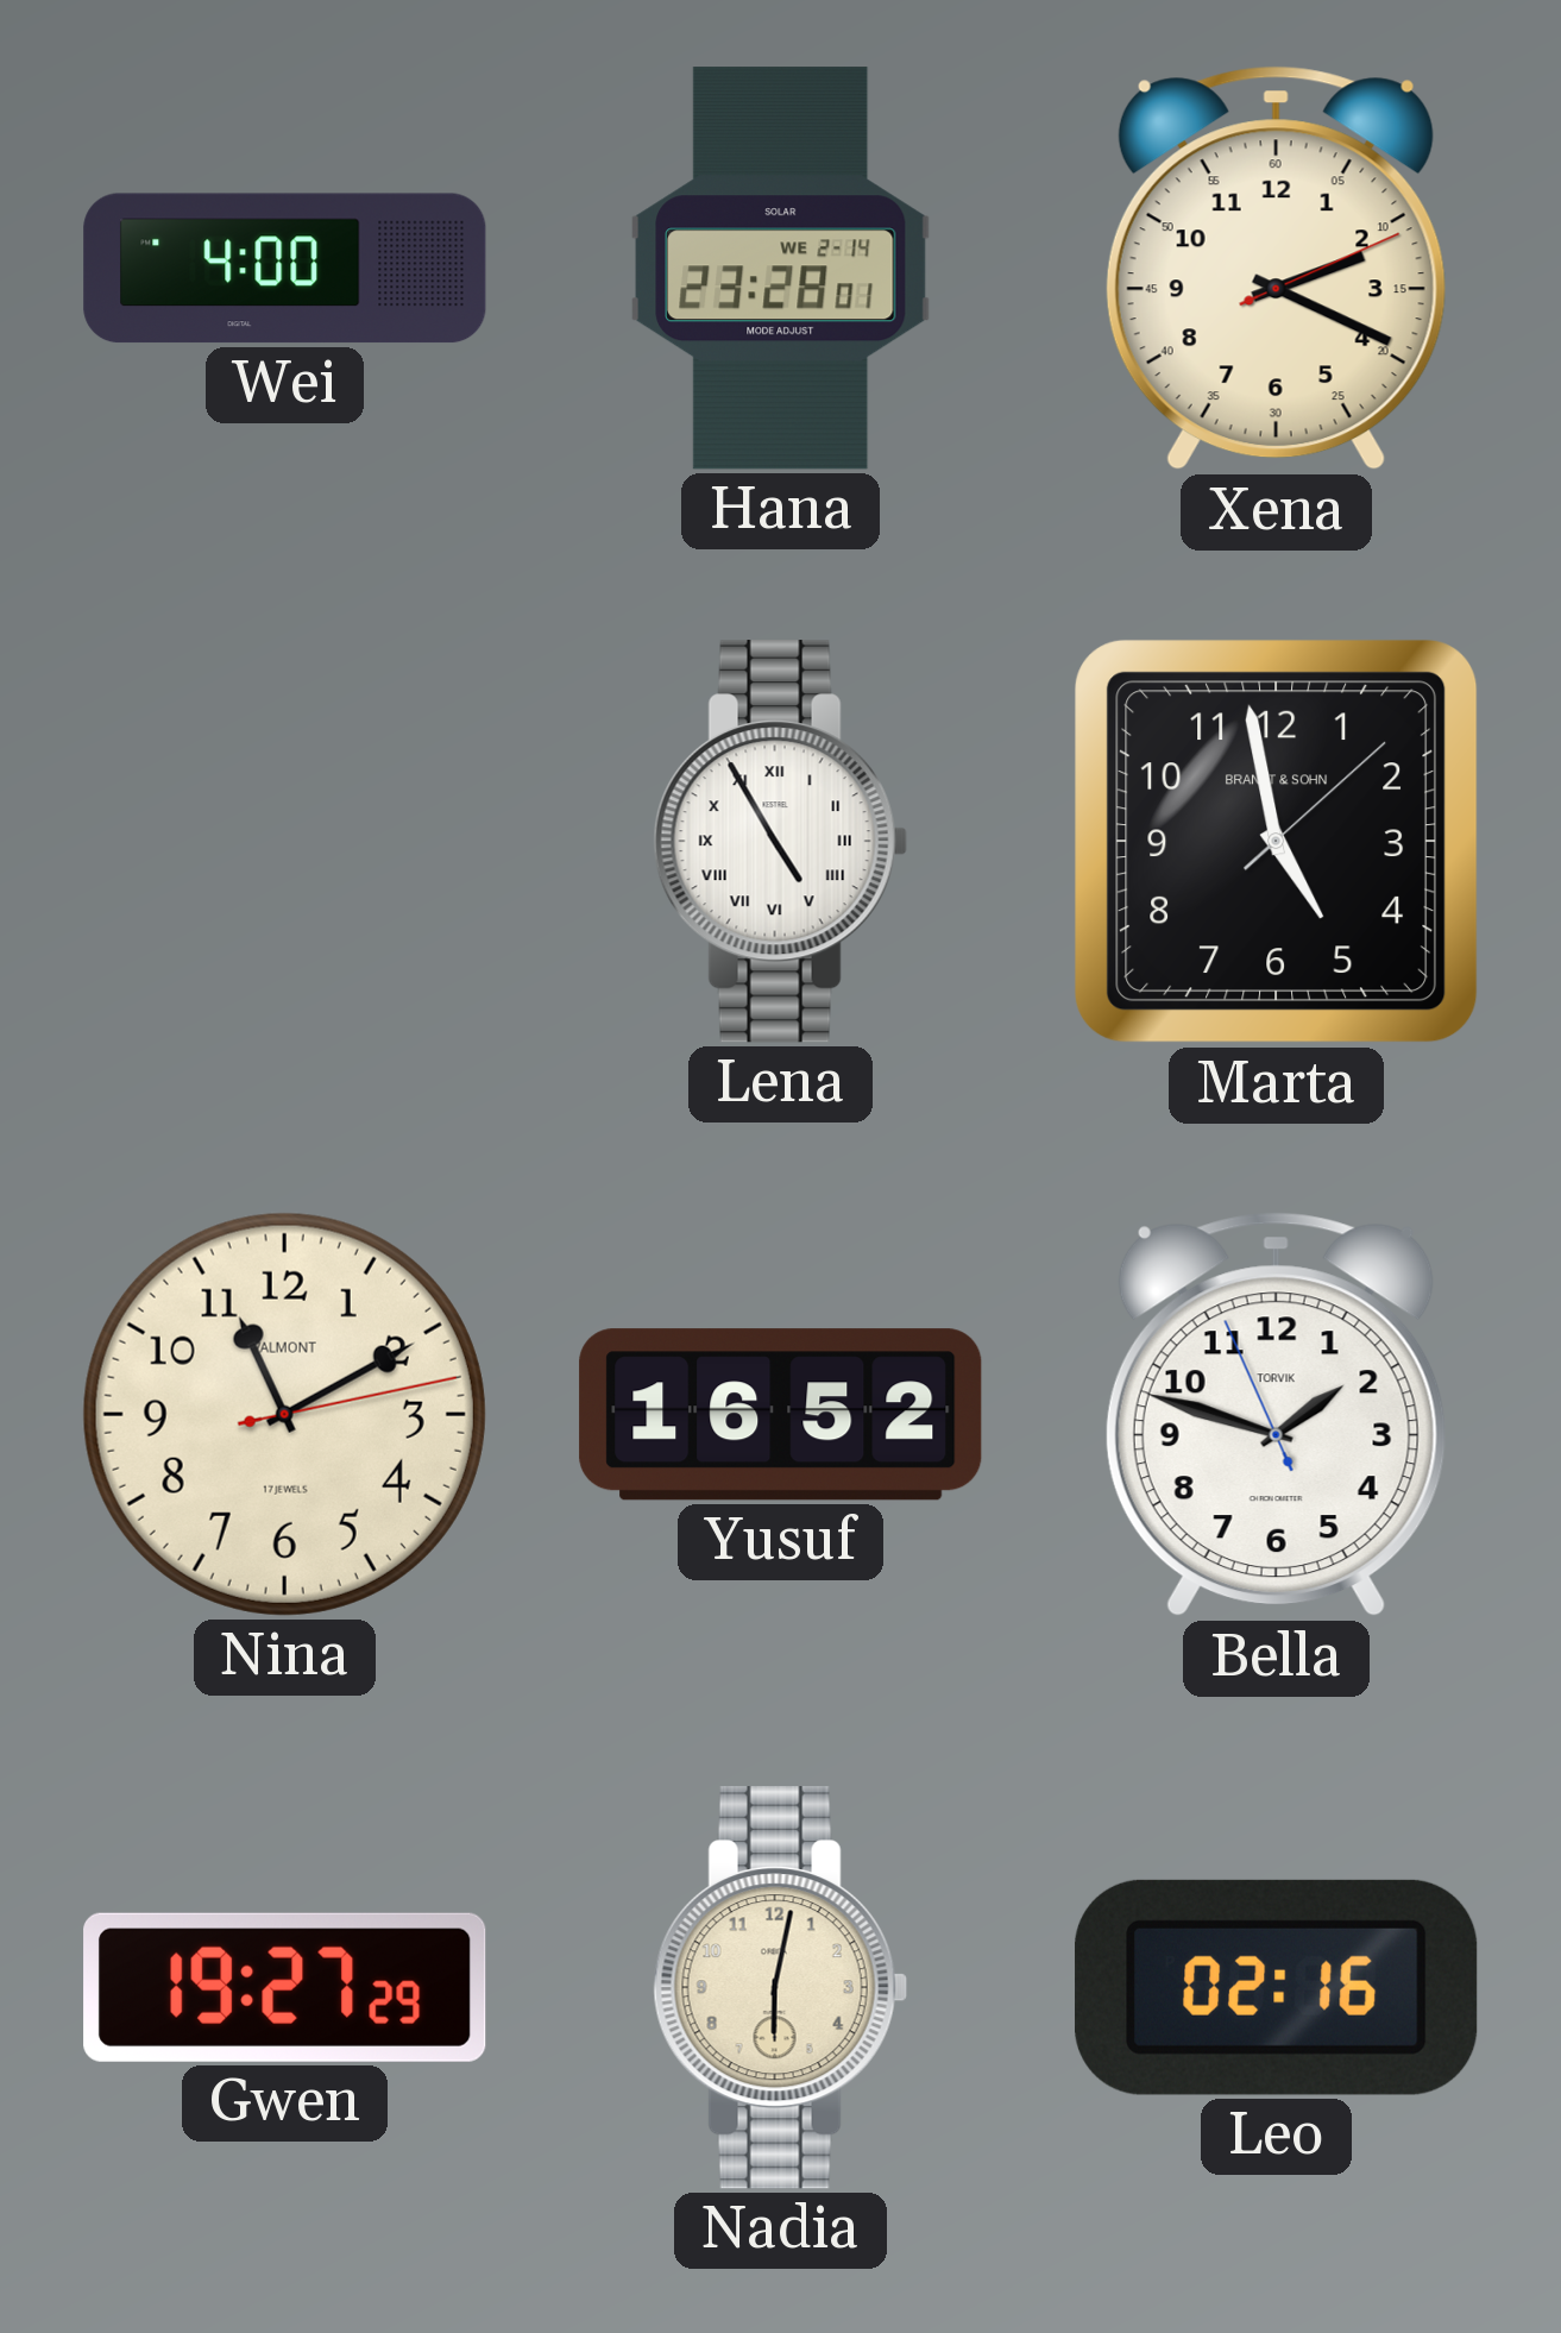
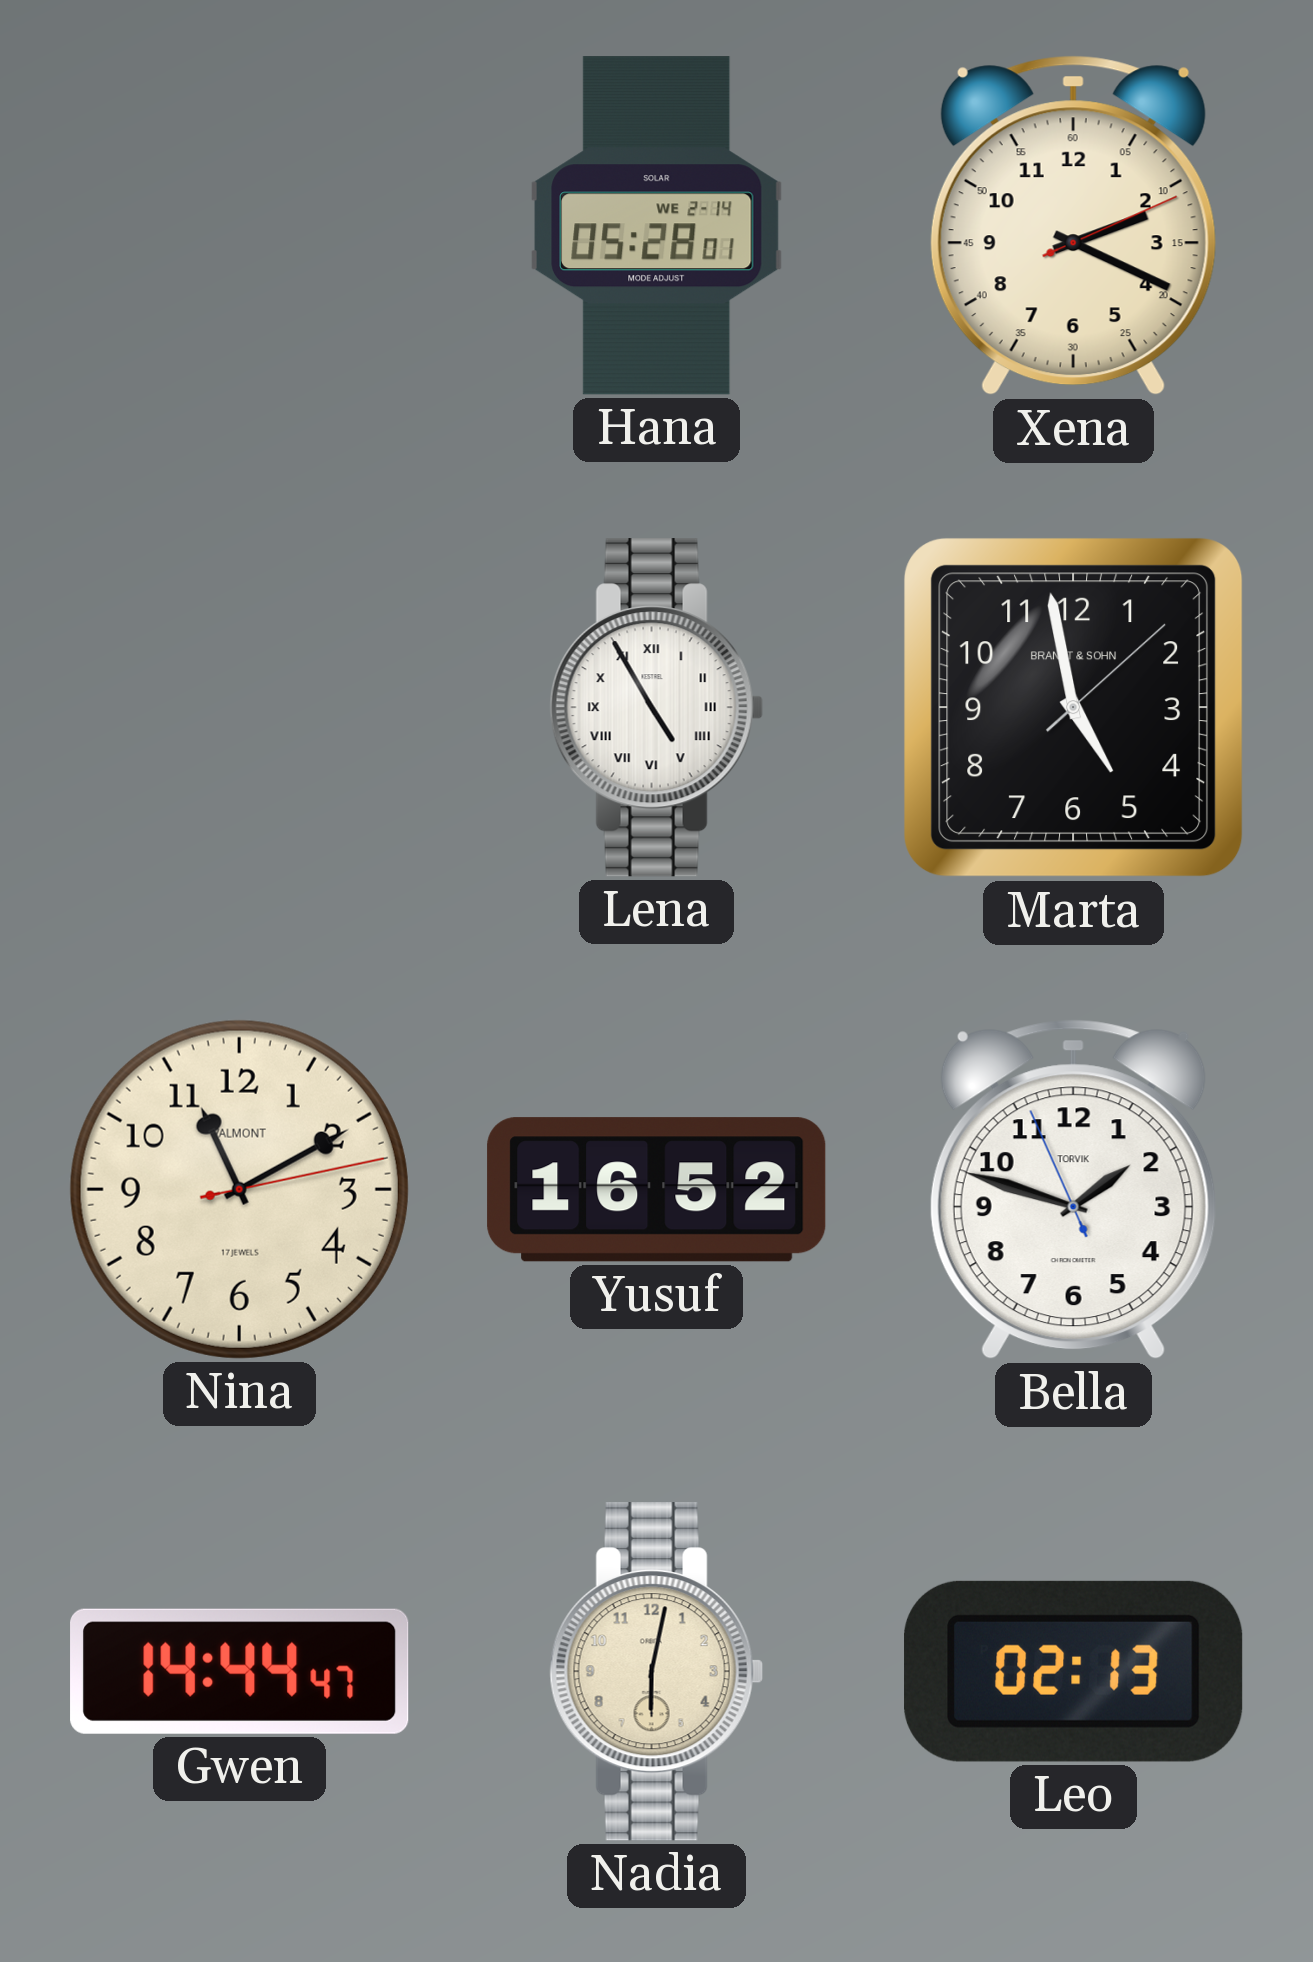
Wei: 4:00 -> none (285, 269)
Hana: 23:28 -> 05:28 (657, 226)
Gwen: 19:27 -> 14:44 (240, 1671)
Leo: 02:16 -> 02:13 (1074, 1671)
